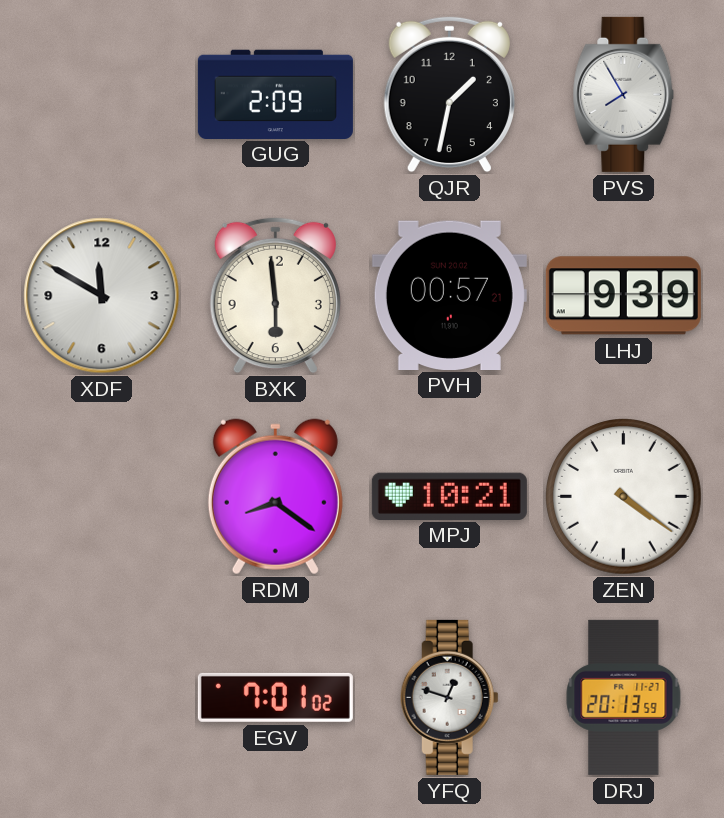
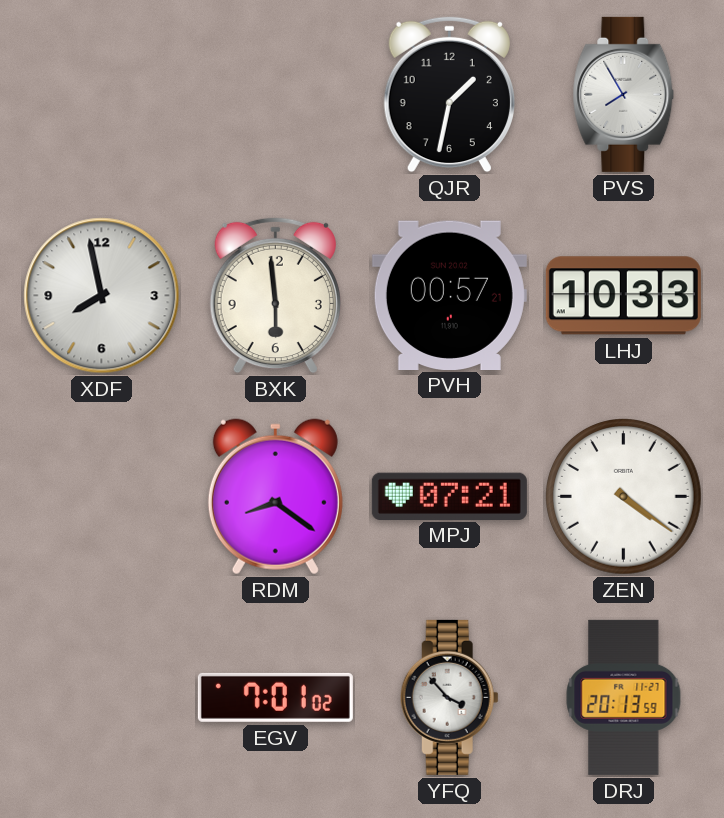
GUG: 2:09 -> none (275, 94)
XDF: 11:50 -> 7:58 (102, 296)
LHJ: 9:39 -> 10:33 (623, 296)
MPJ: 10:21 -> 07:21 (449, 496)
YFQ: 12:48 -> 3:53 (449, 697)
